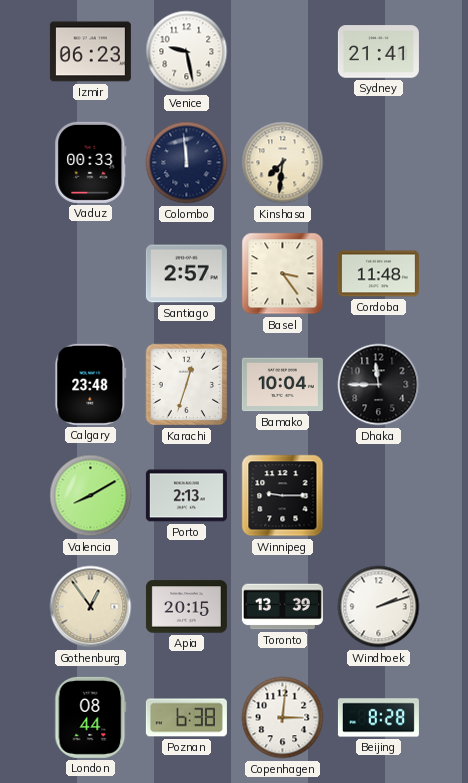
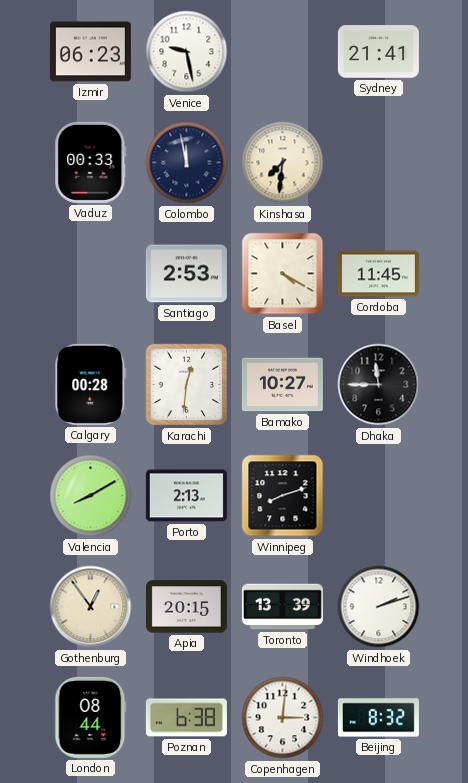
Colombo: 11:59 -> 11:58 (187, 163)
Santiago: 2:57 -> 2:53 (186, 274)
Basel: 3:24 -> 4:20 (283, 274)
Cordoba: 11:48 -> 11:45 (378, 274)
Calgary: 23:48 -> 00:28 (91, 384)
Karachi: 12:33 -> 12:31 (187, 385)
Bamako: 10:04 -> 10:27 (282, 385)
Winnipeg: 9:15 -> 8:12 (283, 496)
Beijing: 8:28 -> 8:32 (378, 718)
